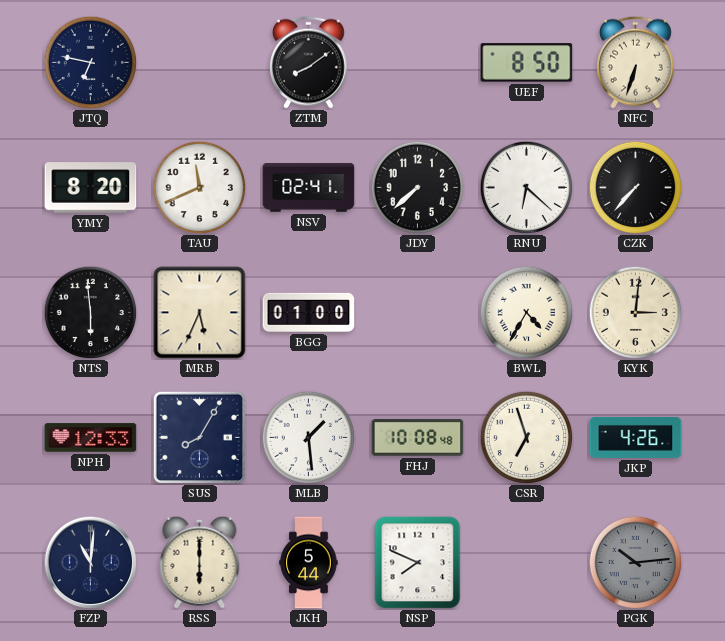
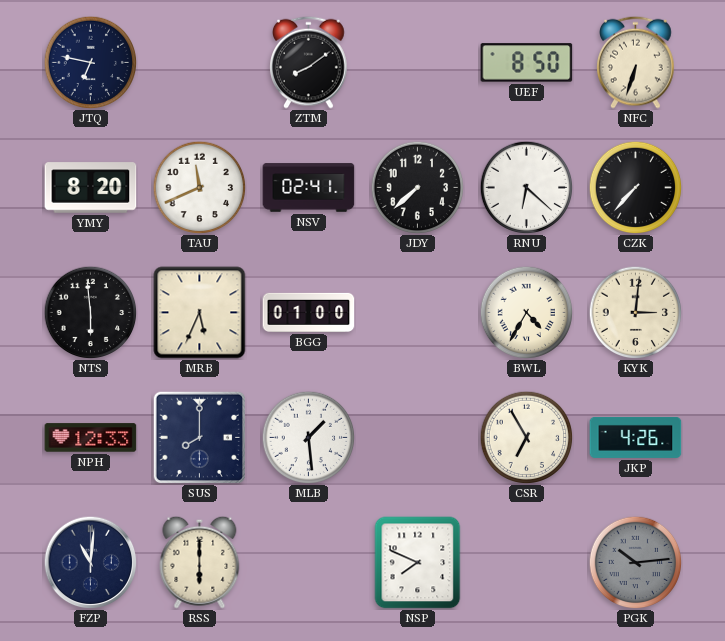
SUS: 8:05 -> 8:00 (199, 437)
FHJ: 10:08 -> none (418, 438)
CSR: 6:57 -> 6:55 (526, 437)
JKH: 5:44 -> none (309, 563)
